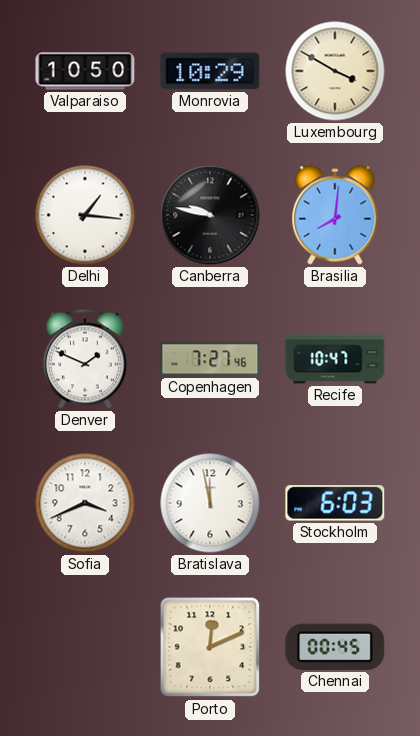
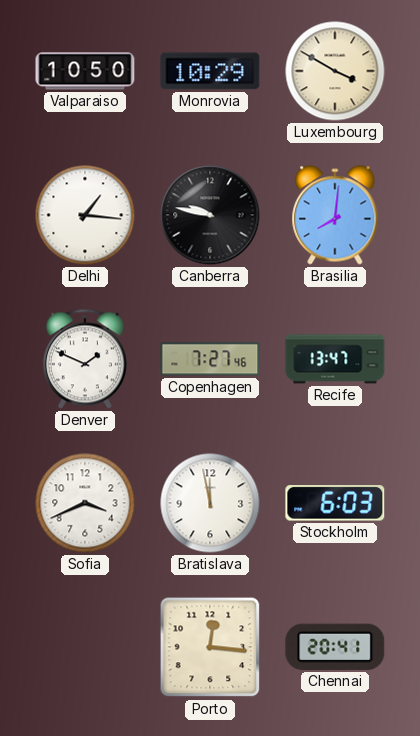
Recife: 10:47 -> 13:47 (335, 359)
Porto: 12:11 -> 12:16 (210, 647)
Chennai: 00:45 -> 20:41 (335, 647)
